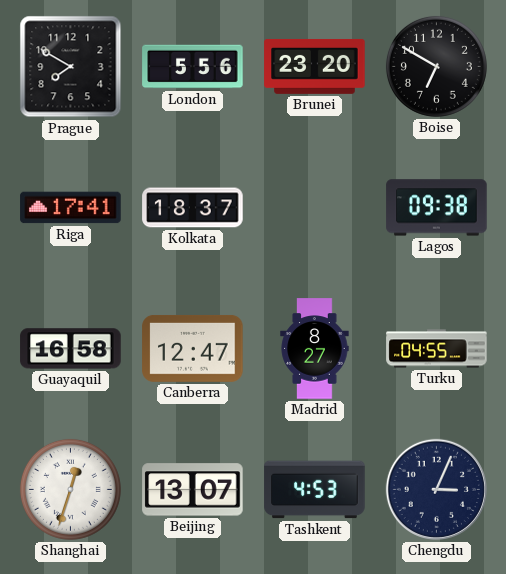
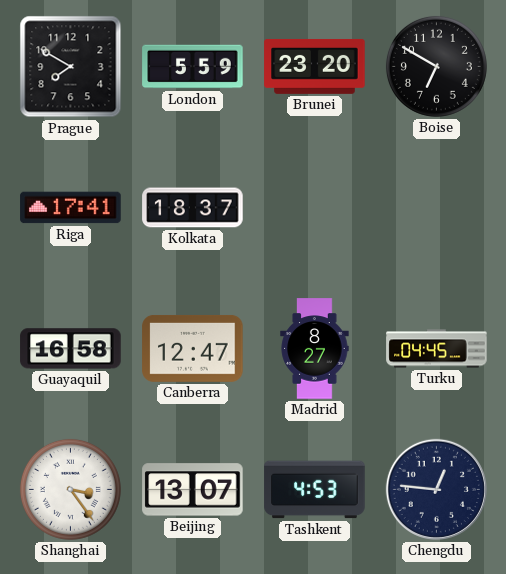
London: 5:56 -> 5:59 (193, 67)
Lagos: 09:38 -> none (437, 208)
Turku: 04:55 -> 04:45 (437, 349)
Shanghai: 12:33 -> 3:24 (70, 489)
Chengdu: 3:04 -> 12:46 (436, 489)
